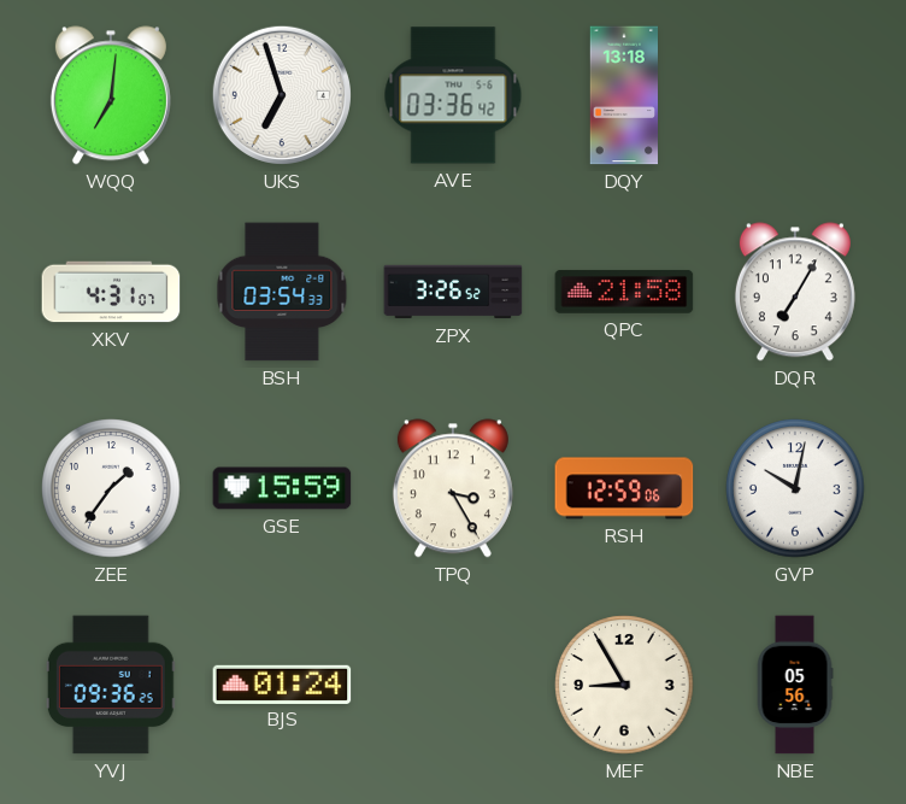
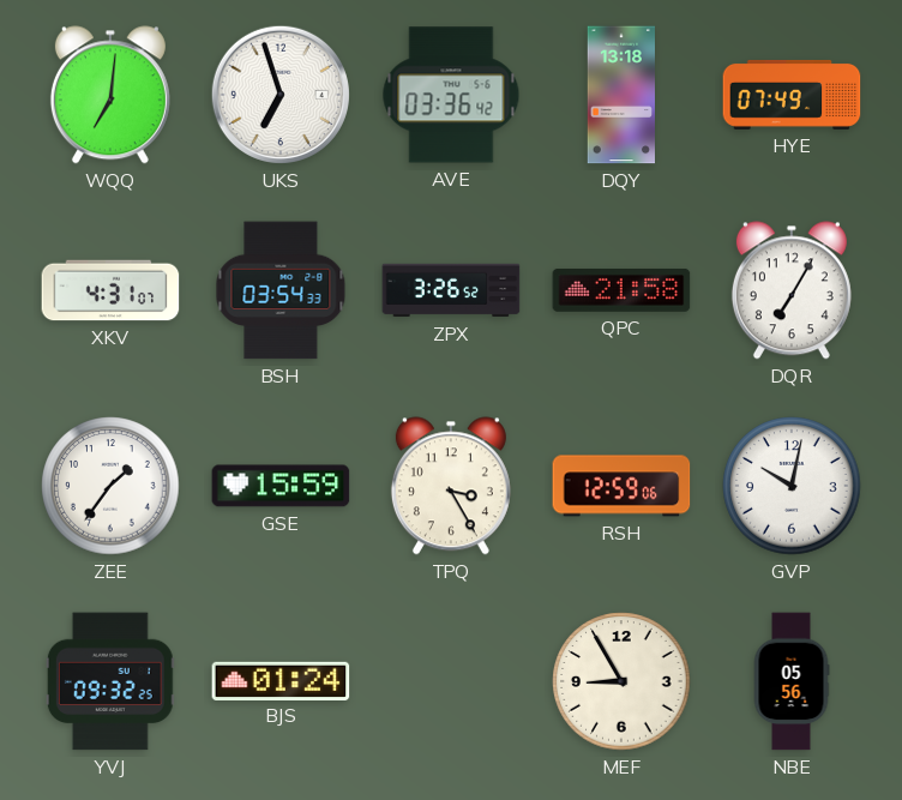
HYE: none -> 07:49 (792, 95)
YVJ: 09:36 -> 09:32 (110, 681)
